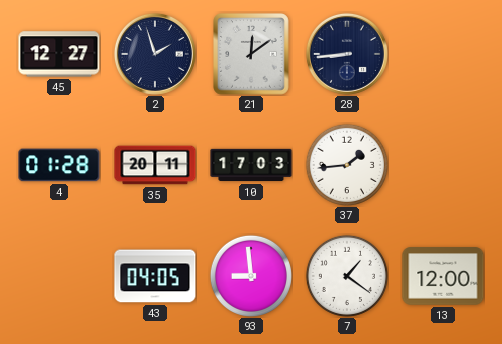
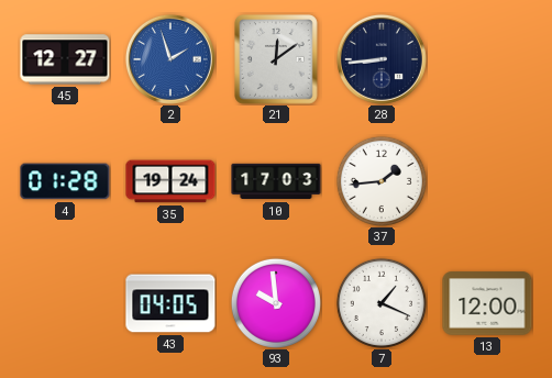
2 dial: navy -> blue (170, 59)
35: 20:11 -> 19:24 (170, 181)
93: 8:59 -> 9:59 (276, 303)
7: 1:21 -> 1:19 (382, 303)
